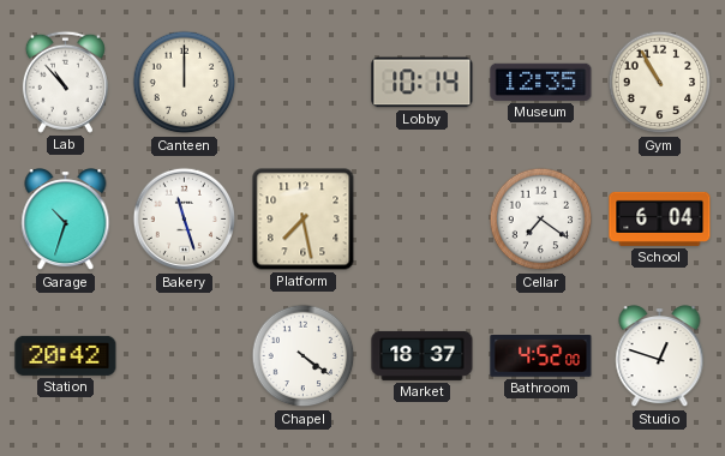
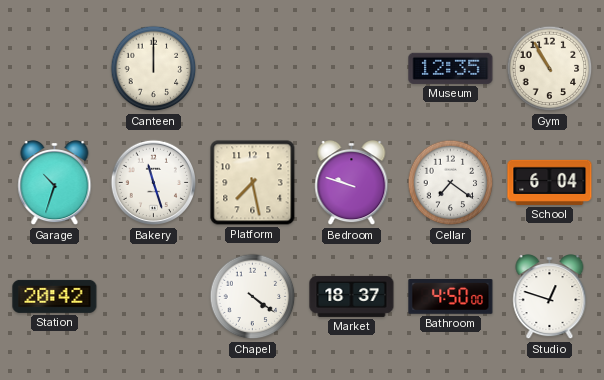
Lab: 10:53 -> none (65, 82)
Lobby: 10:14 -> none (423, 83)
Bedroom: none -> 9:48 (352, 183)
Bathroom: 4:52 -> 4:50 (451, 297)
